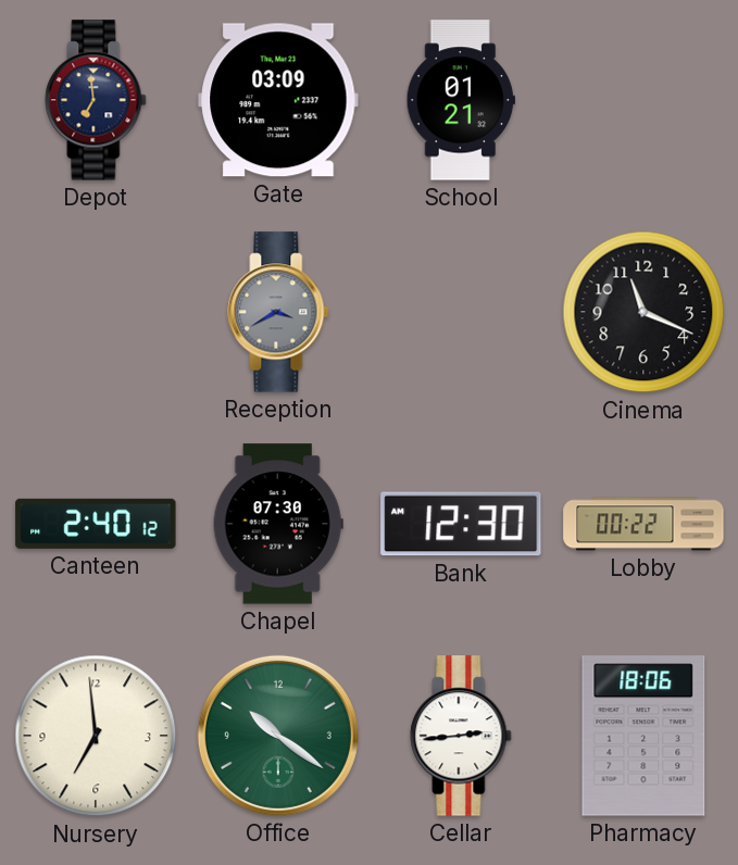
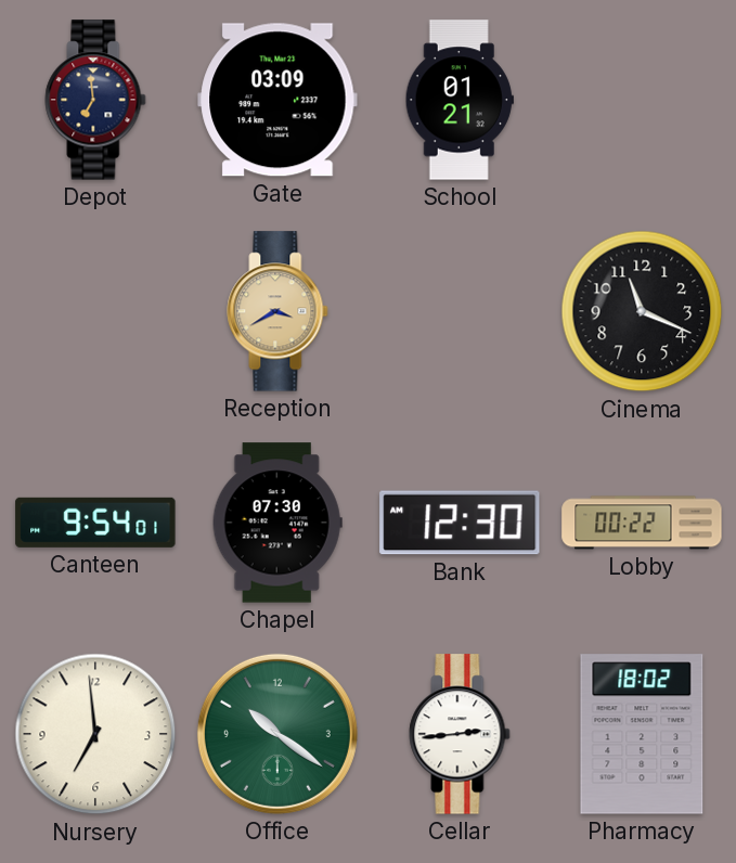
Reception dial: grey -> champagne (277, 311)
Canteen: 2:40 -> 9:54 (95, 523)
Pharmacy: 18:06 -> 18:02 (642, 734)
